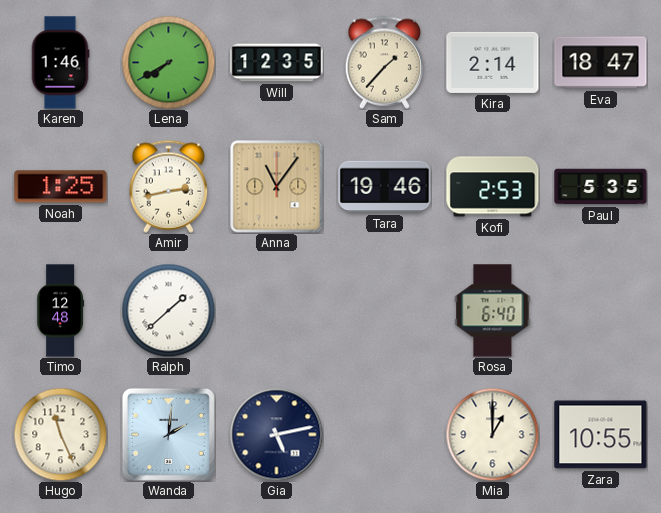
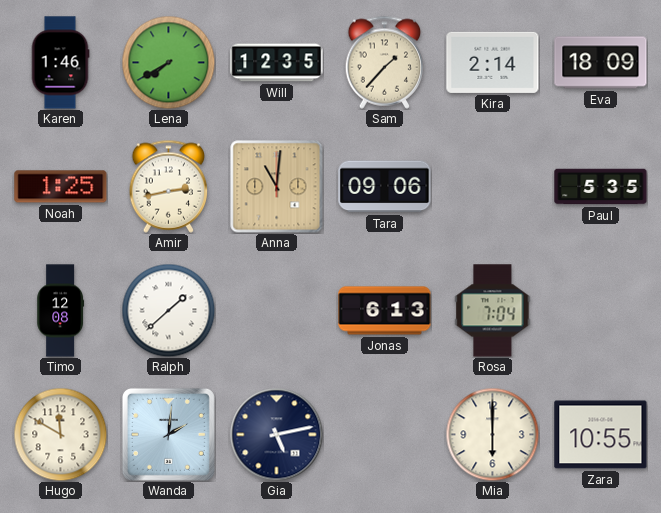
Eva: 18:47 -> 18:09 (601, 63)
Anna: 11:06 -> 11:01 (276, 186)
Tara: 19:46 -> 09:06 (385, 187)
Kofi: 2:53 -> none (493, 187)
Timo: 12:48 -> 12:08 (60, 311)
Jonas: none -> 6:13 (385, 311)
Rosa: 6:40 -> 7:04 (493, 311)
Hugo: 11:26 -> 11:50 (60, 434)
Mia: 1:00 -> 6:00 (492, 434)
